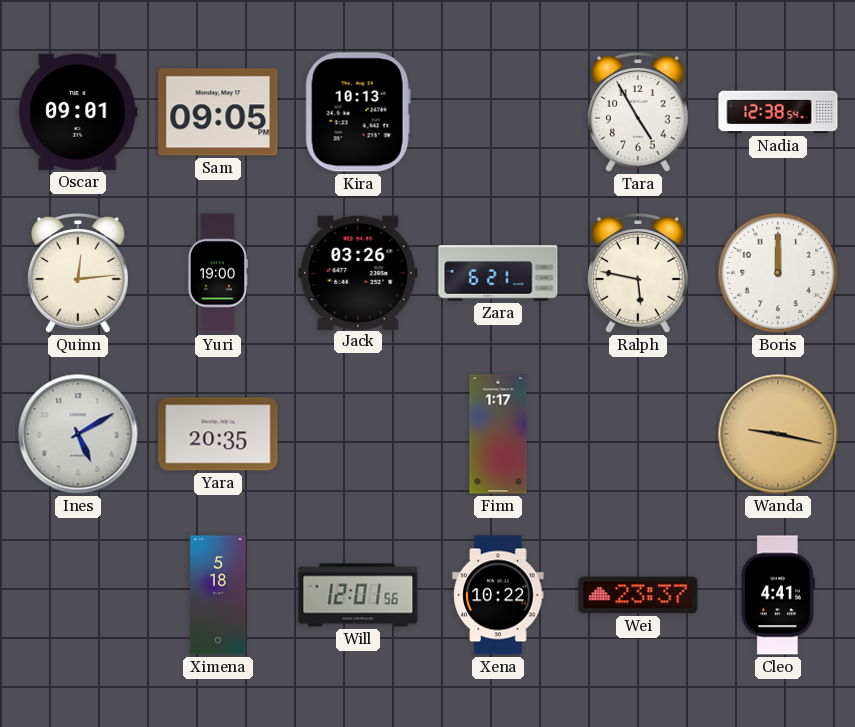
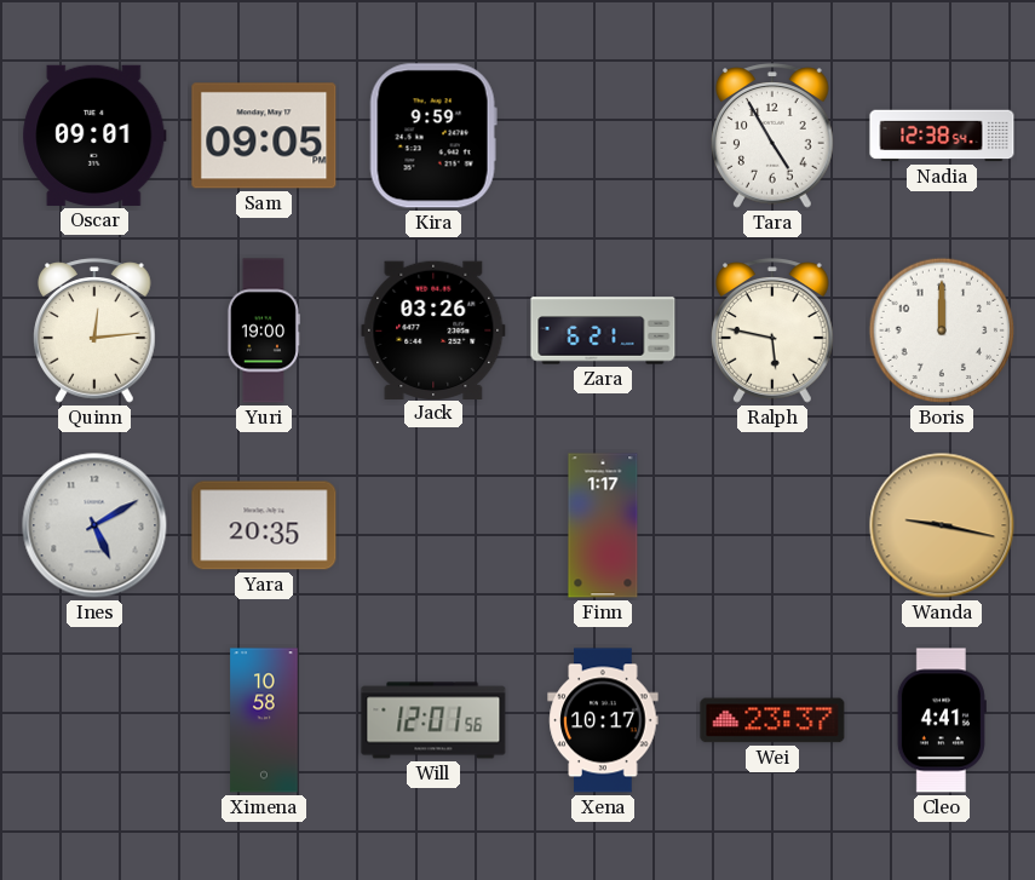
Kira: 10:13 -> 9:59 (433, 136)
Ximena: 5:18 -> 10:58 (264, 720)
Xena: 10:22 -> 10:17 (603, 720)
